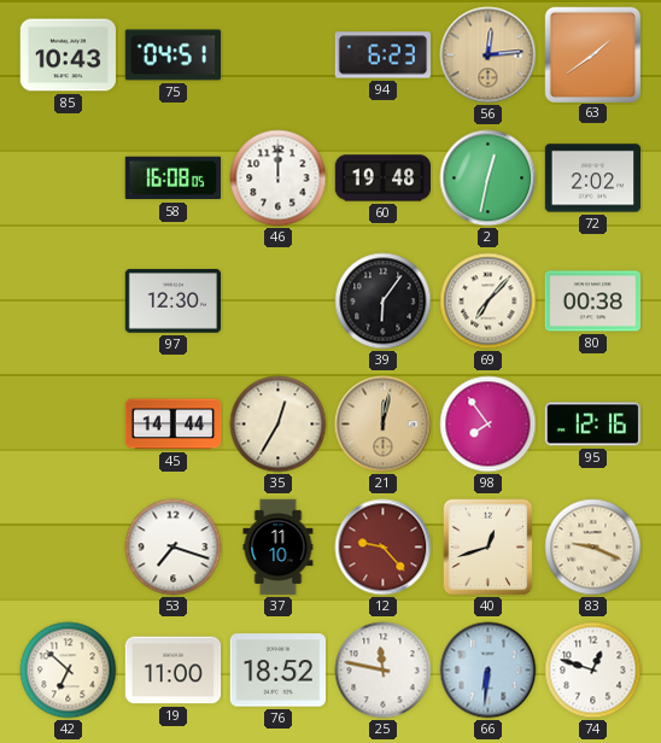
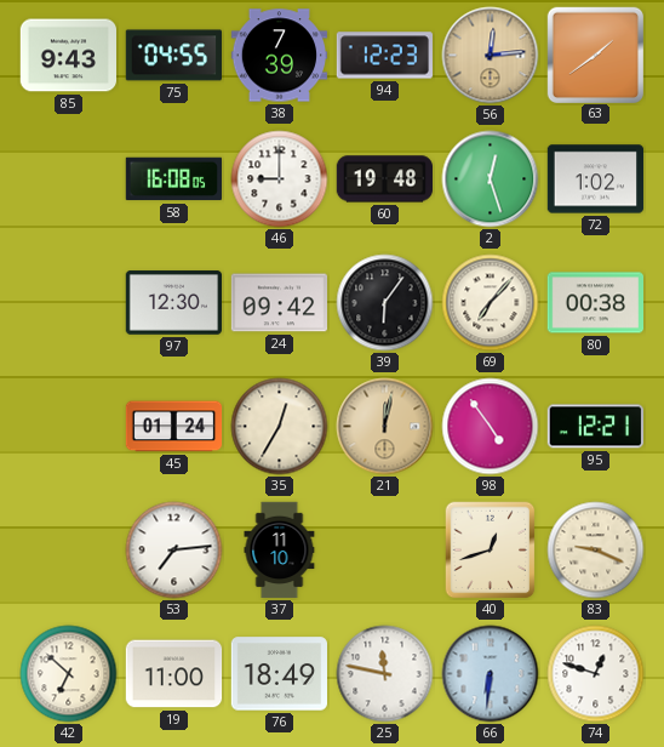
85: 10:43 -> 9:43 (69, 56)
75: 04:51 -> 04:55 (173, 56)
38: none -> 7:39 (280, 56)
94: 6:23 -> 12:23 (385, 56)
46: 12:00 -> 9:00 (280, 179)
2: 12:32 -> 12:27 (491, 179)
72: 2:02 -> 1:02 (596, 179)
24: none -> 09:42 (280, 303)
45: 14:44 -> 01:24 (174, 427)
98: 7:54 -> 4:54 (491, 427)
95: 12:16 -> 12:21 (595, 427)
53: 7:18 -> 7:14 (174, 551)
12: 9:23 -> none (384, 548)
76: 18:52 -> 18:49 (279, 674)
